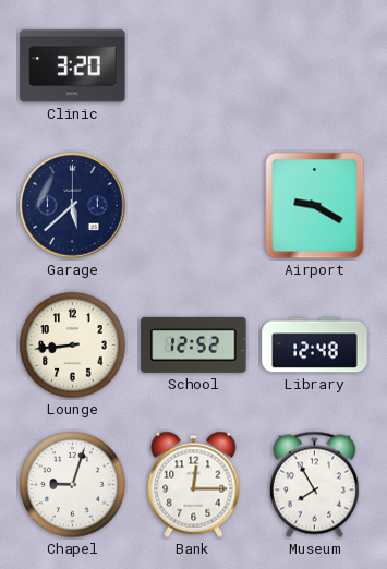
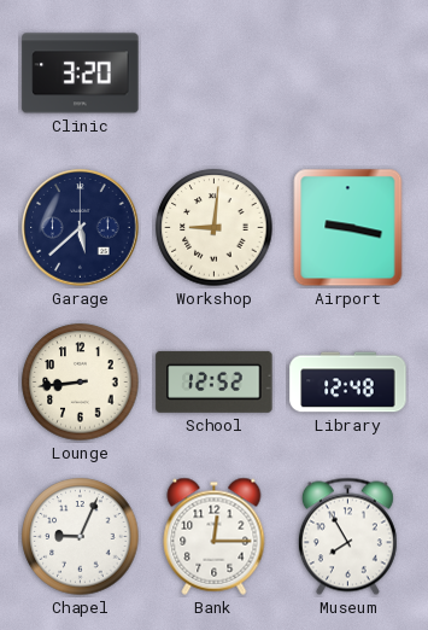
Workshop: none -> 9:01 (215, 228)
Airport: 9:20 -> 9:17 (348, 228)
Chapel: 9:03 -> 9:04 (81, 537)
